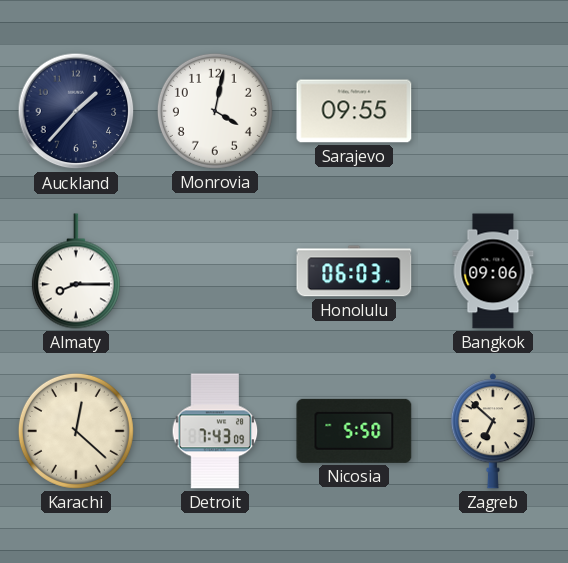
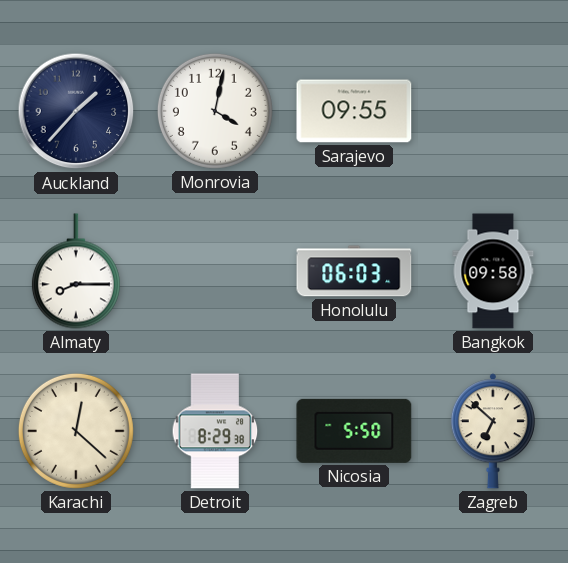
Bangkok: 09:06 -> 09:58 (493, 271)
Detroit: 7:43 -> 8:29 (215, 431)
